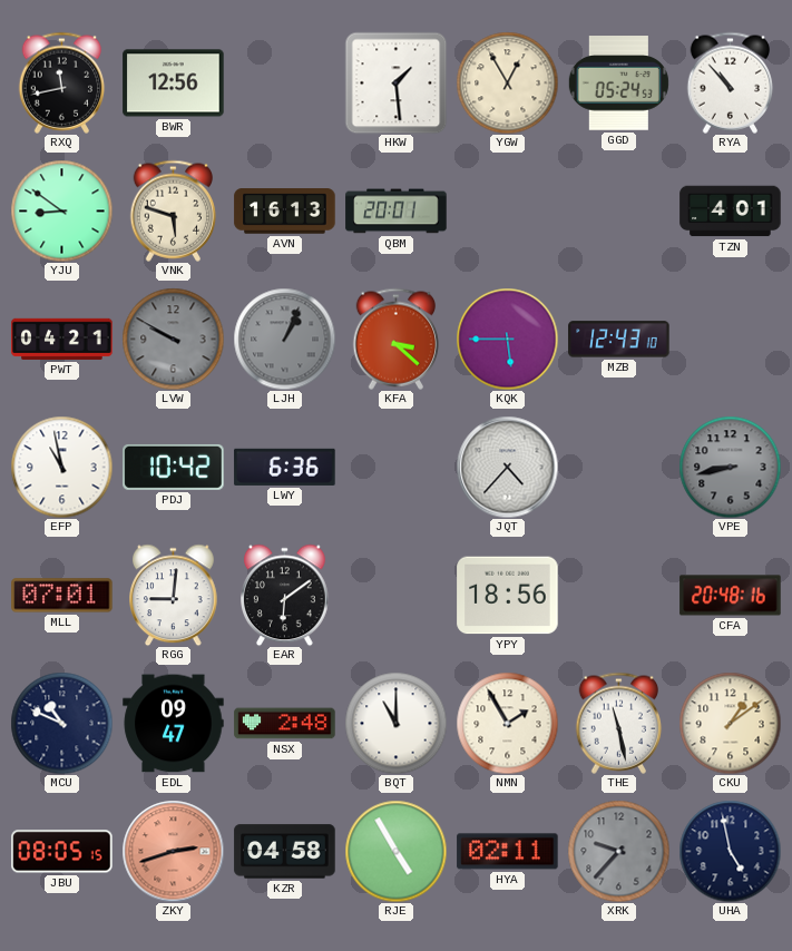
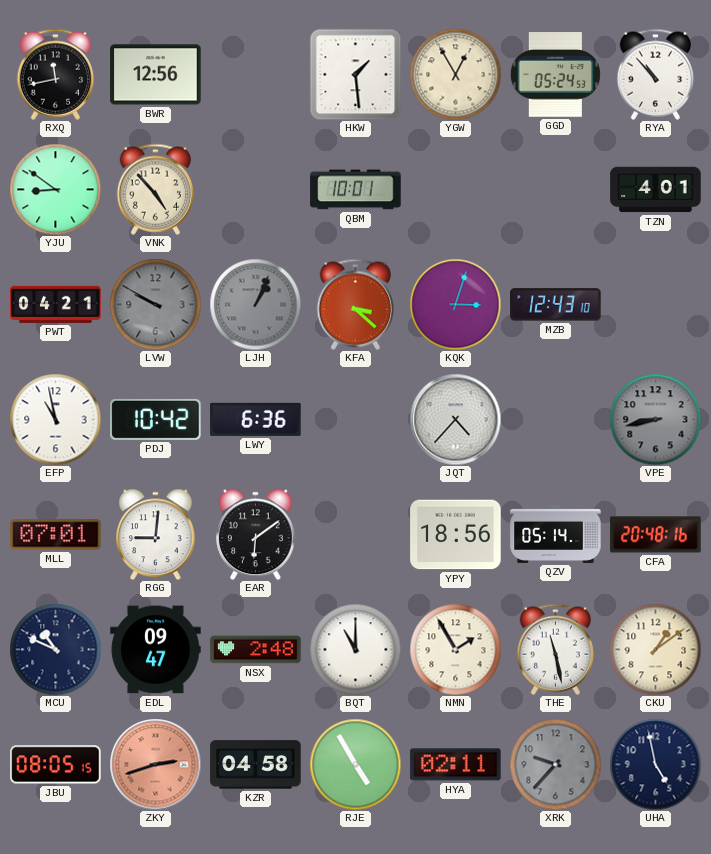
VNK: 5:48 -> 4:53 (156, 189)
AVN: 16:13 -> none (285, 212)
QBM: 20:01 -> 10:01 (356, 190)
KQK: 5:45 -> 3:03 (455, 304)
QZV: none -> 05:14 (556, 534)
